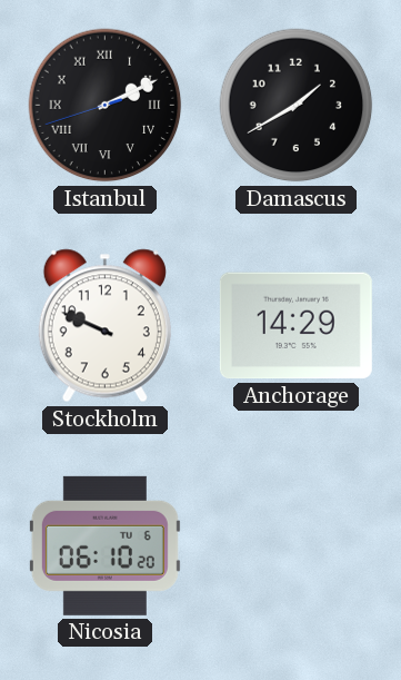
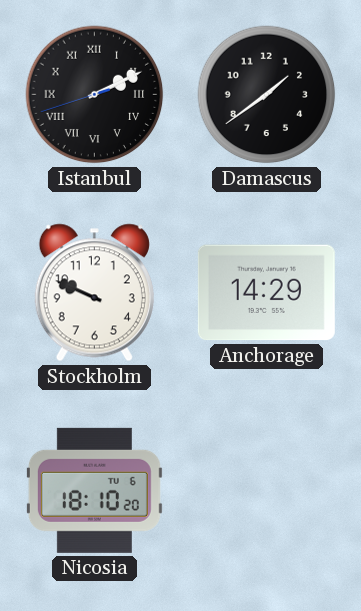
Damascus: 1:40 -> 1:39 (267, 95)
Nicosia: 06:10 -> 18:10 (94, 490)
